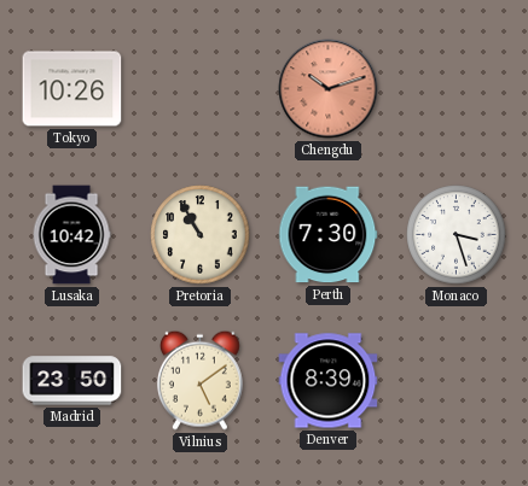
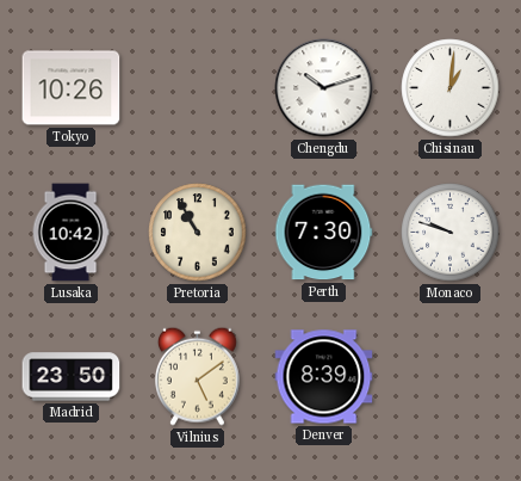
Chengdu dial: salmon -> white (324, 88)
Chisinau: none -> 1:01 (451, 88)
Monaco: 3:27 -> 9:48 (451, 233)
